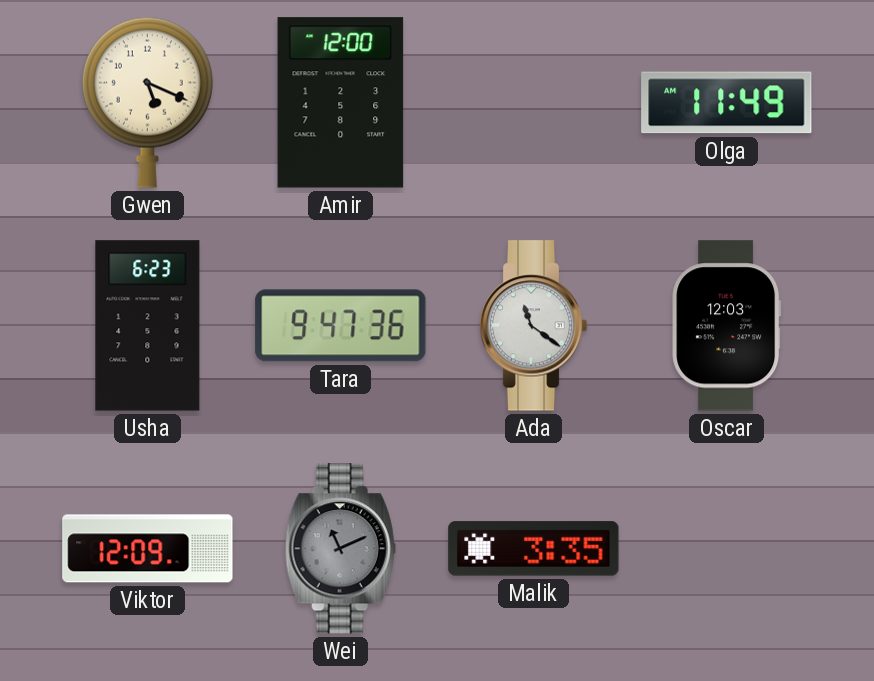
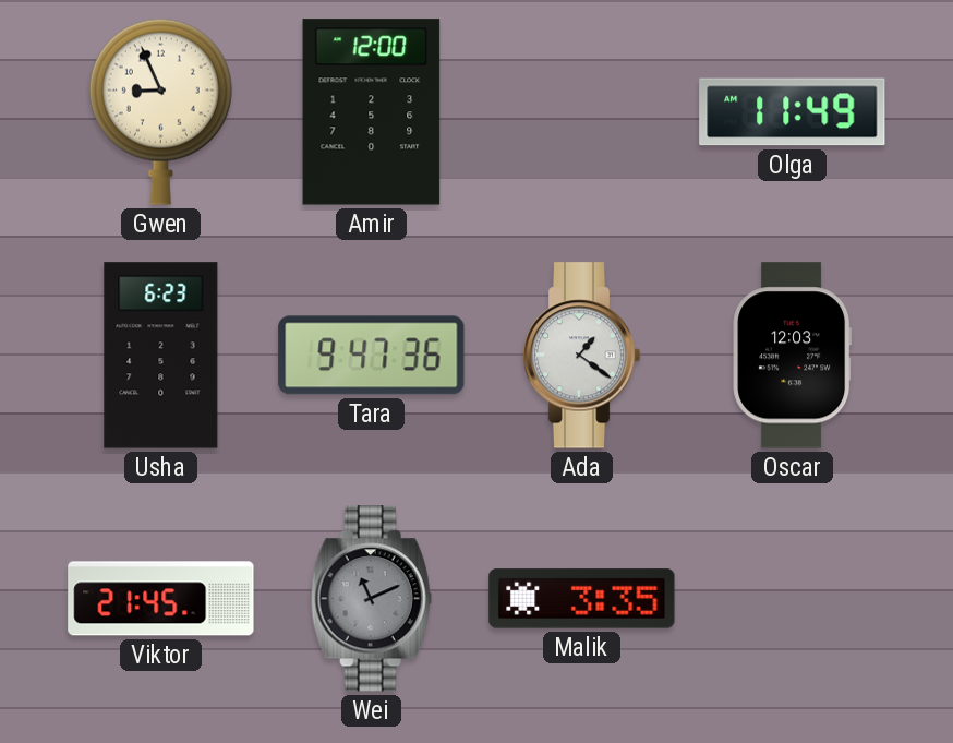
Gwen: 5:19 -> 8:56 (160, 111)
Ada: 11:21 -> 1:21 (581, 356)
Viktor: 12:09 -> 21:45 (161, 599)
